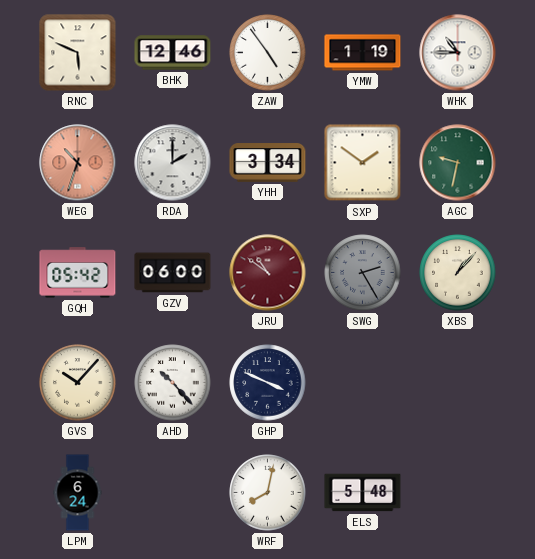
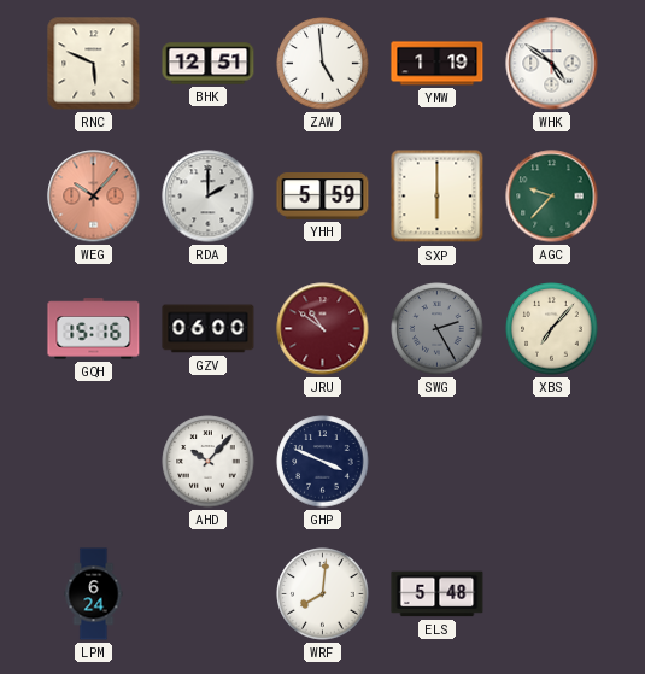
BHK: 12:46 -> 12:51 (209, 64)
ZAW: 4:54 -> 4:59 (323, 64)
WHK: 10:45 -> 4:51 (552, 64)
WEG: 10:33 -> 10:07 (94, 197)
YHH: 3:34 -> 5:59 (323, 197)
SXP: 1:51 -> 6:00 (438, 197)
AGC: 9:32 -> 9:37 (552, 197)
GQH: 05:42 -> 15:16 (94, 329)
XBS: 1:07 -> 7:07 (552, 329)
GVS: 10:07 -> none (78, 383)
AHD: 10:23 -> 10:07 (209, 462)
WRF: 8:02 -> 8:01 (323, 594)
